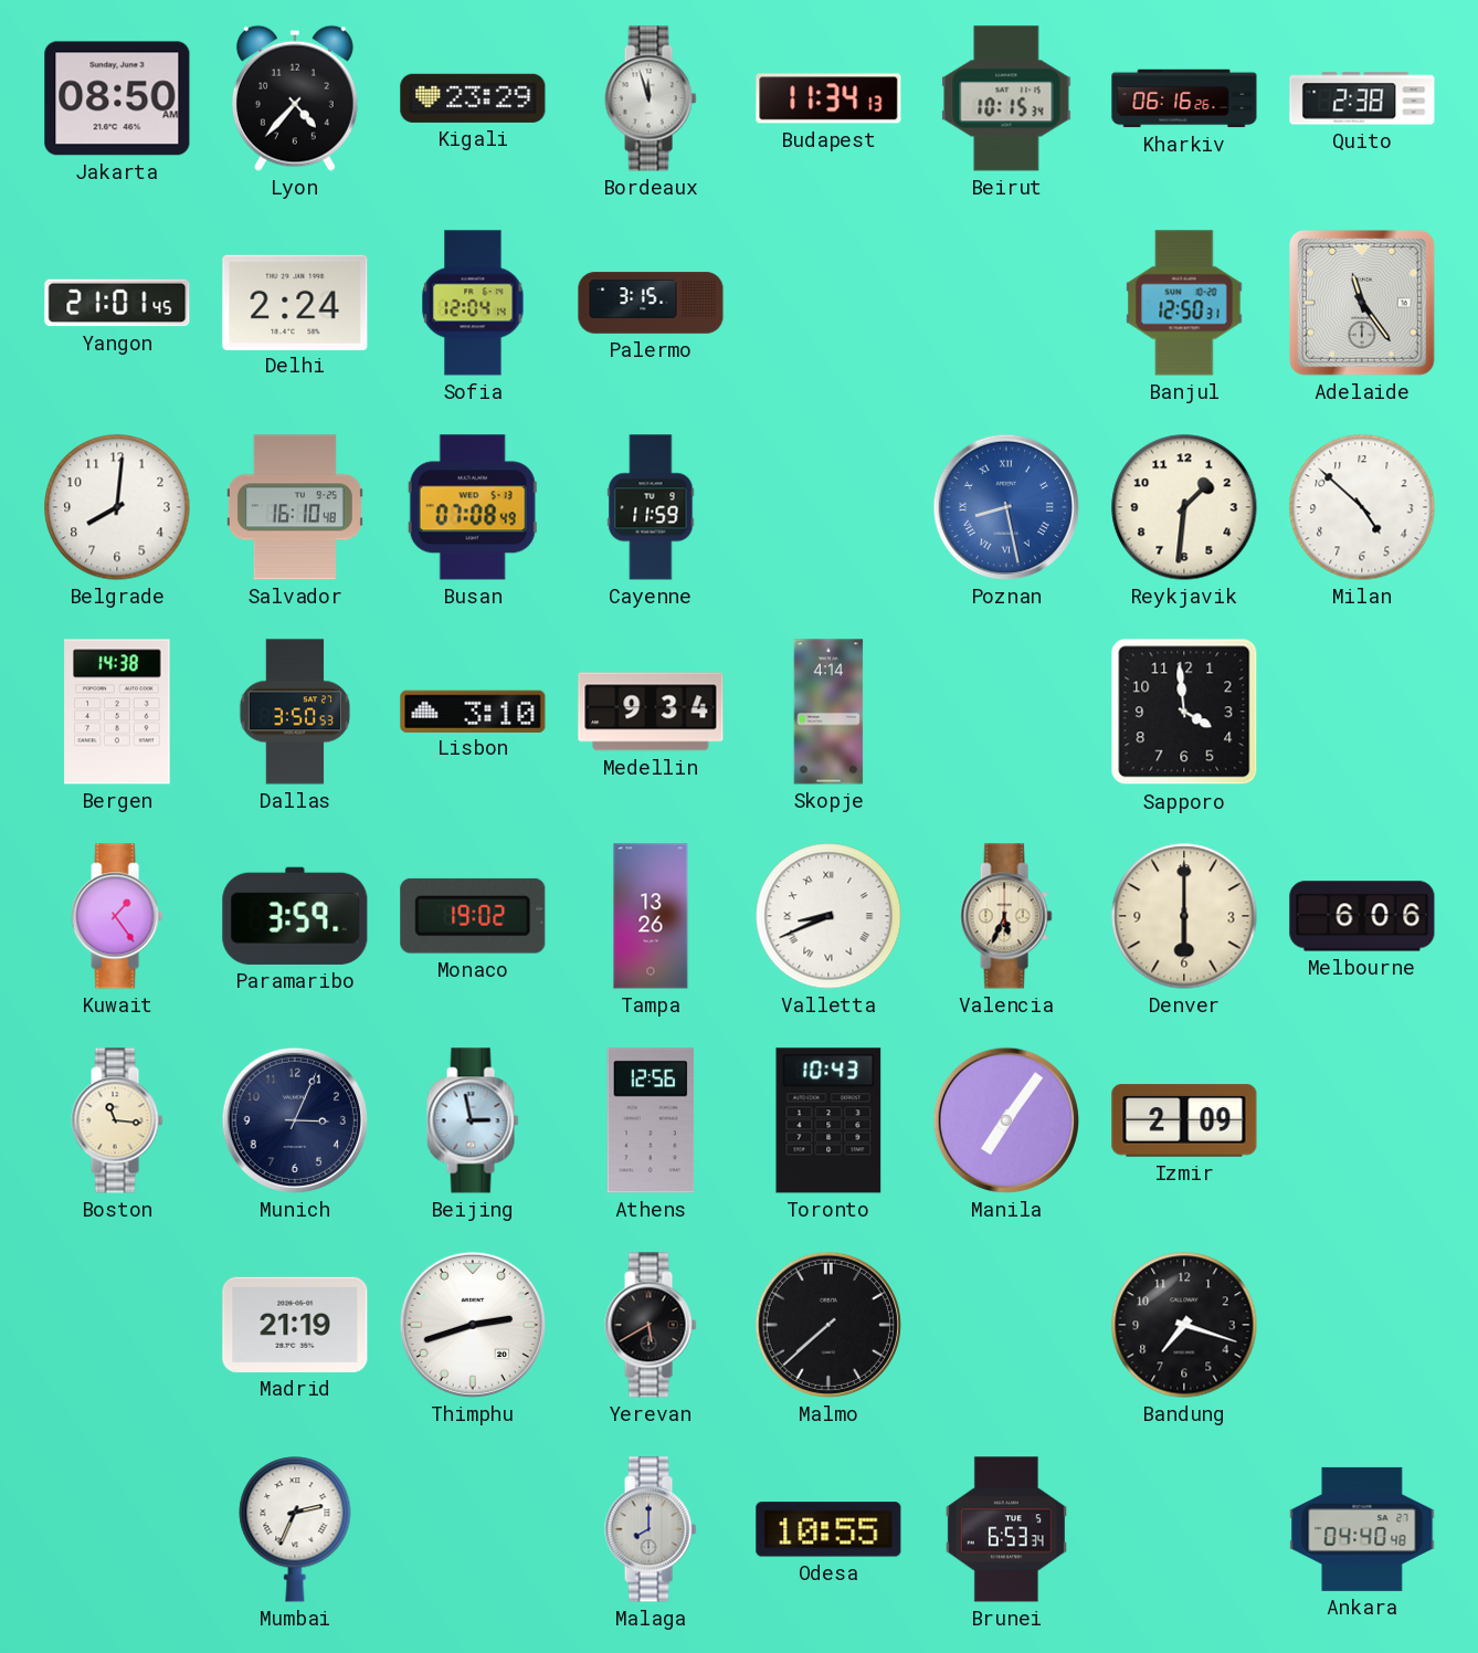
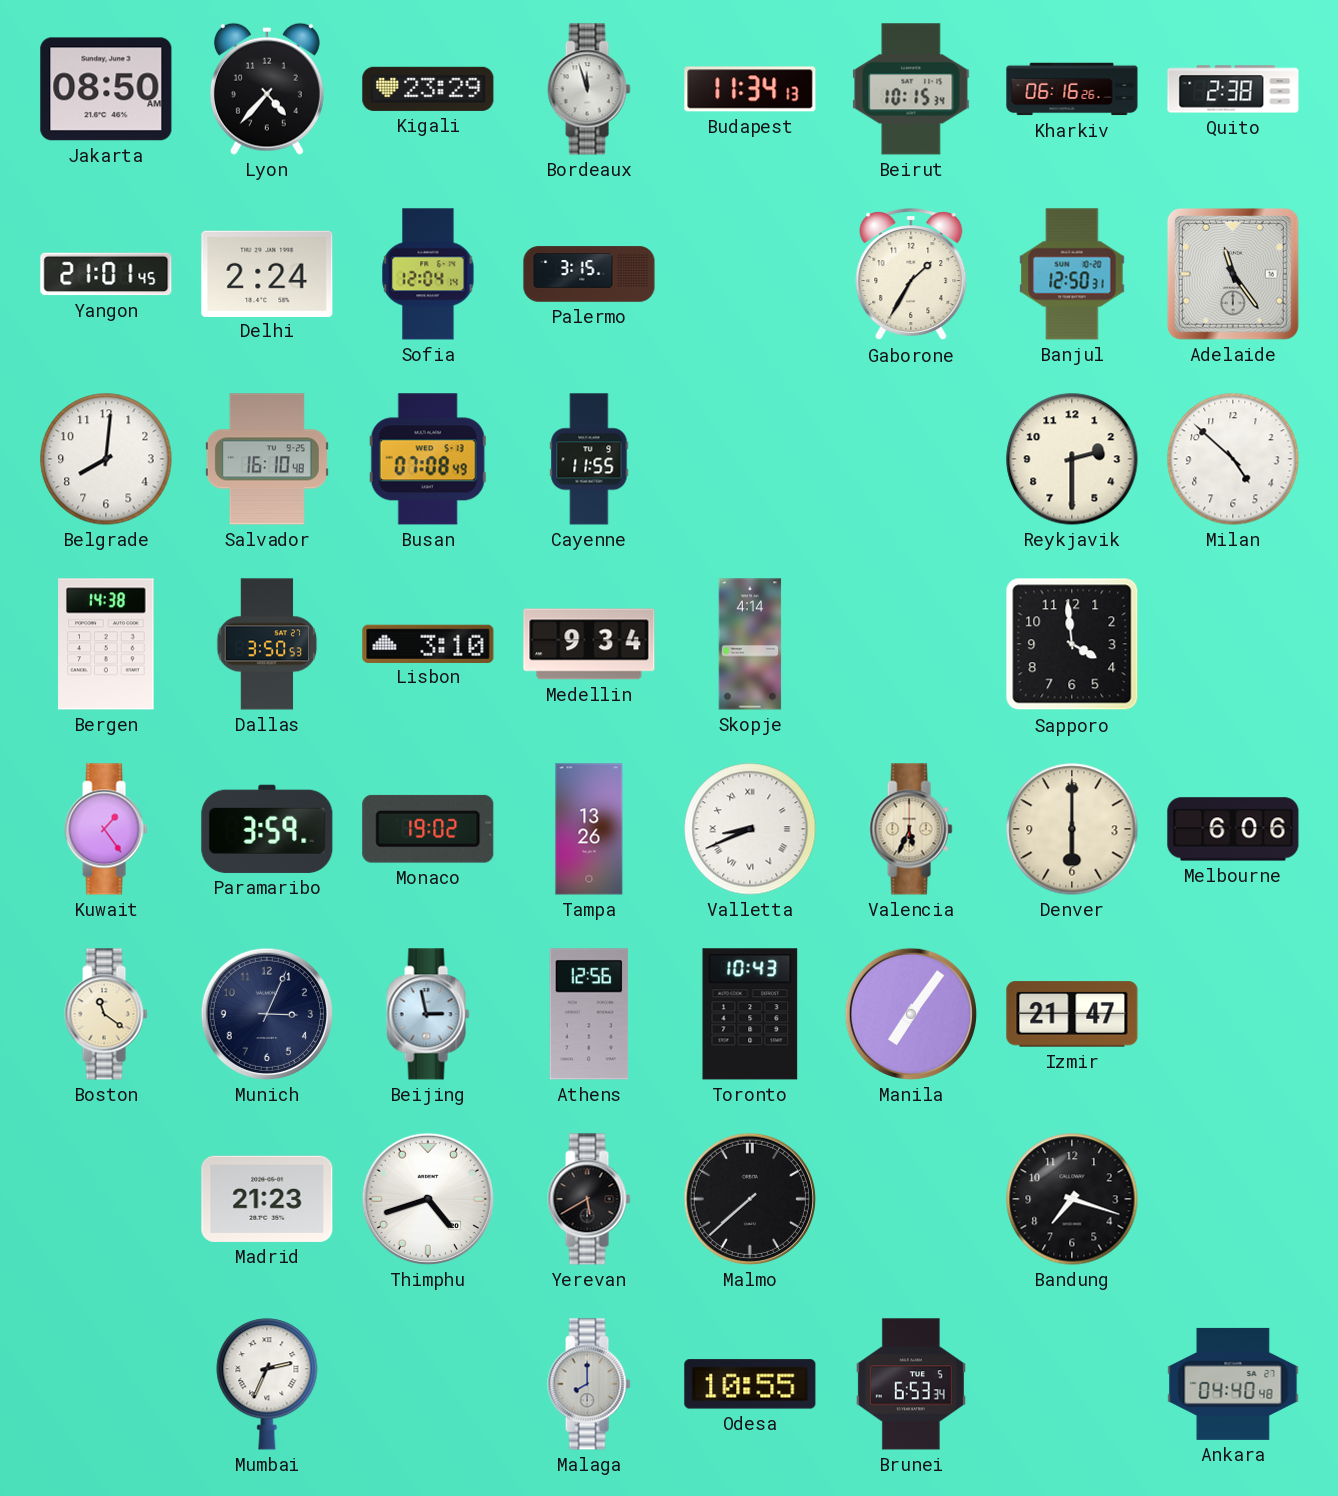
Gaborone: none -> 1:35 (911, 275)
Cayenne: 11:59 -> 11:55 (589, 459)
Poznan: 8:28 -> none (1006, 507)
Reykjavik: 1:31 -> 2:30 (1072, 459)
Boston: 11:16 -> 11:21 (106, 1014)
Izmir: 2:09 -> 21:47 (1072, 1014)
Madrid: 21:19 -> 21:23 (267, 1199)
Thimphu: 2:42 -> 4:42 (428, 1199)
